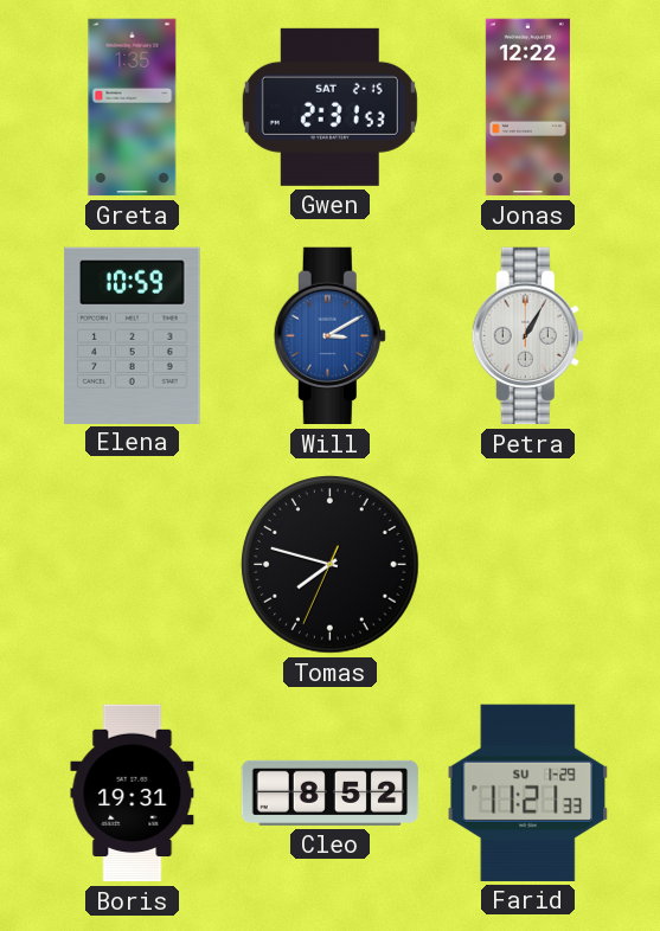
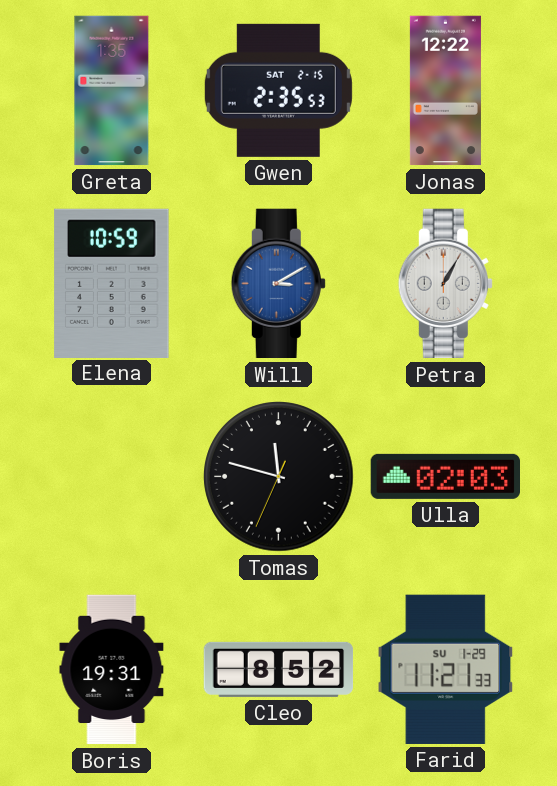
Gwen: 2:31 -> 2:35 (278, 90)
Tomas: 7:47 -> 11:47 (279, 477)
Ulla: none -> 02:03 (446, 476)
